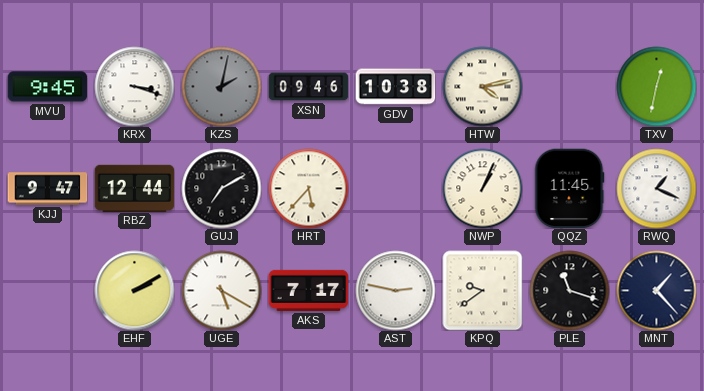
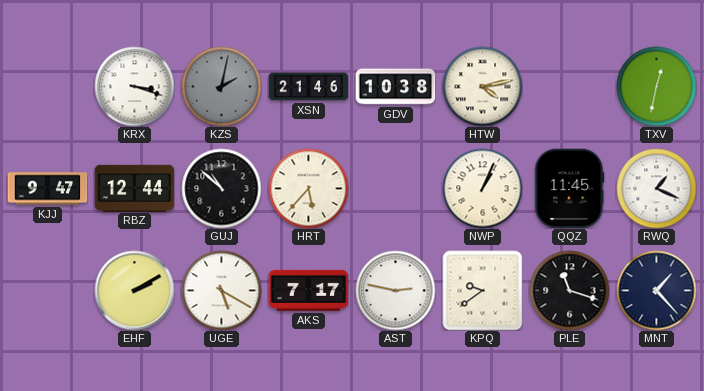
MVU: 9:45 -> none (47, 87)
XSN: 09:46 -> 21:46 (308, 87)
GUJ: 7:10 -> 10:52 (221, 188)
